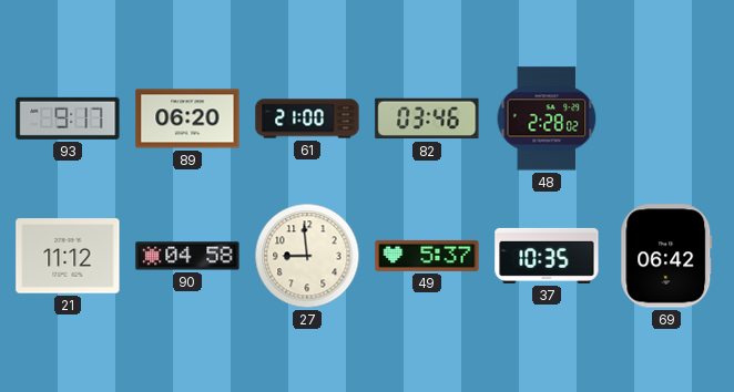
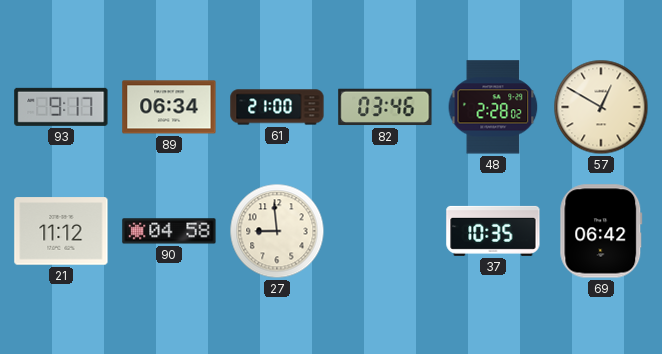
89: 06:20 -> 06:34 (169, 107)
57: none -> 12:50 (601, 107)
49: 5:37 -> none (427, 256)
